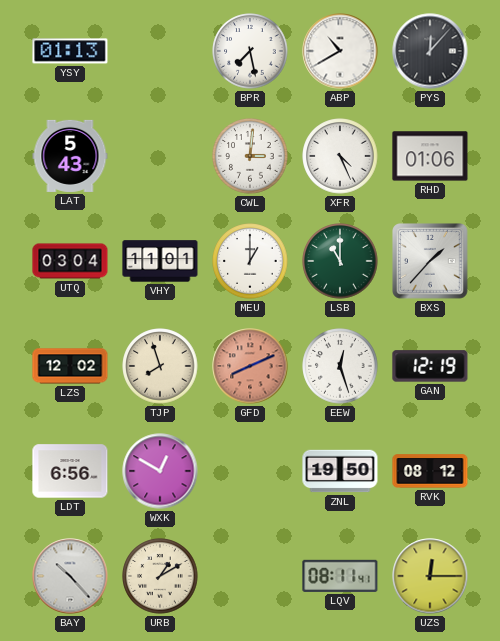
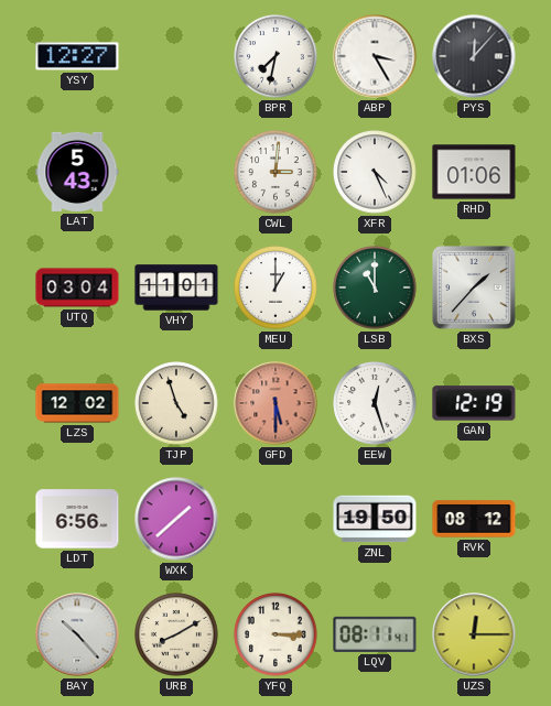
YSY: 01:13 -> 12:27 (77, 56)
BPR: 7:28 -> 7:32 (275, 56)
ABP: 10:40 -> 3:25 (375, 56)
TJP: 7:57 -> 4:57 (176, 403)
GFD: 8:11 -> 5:30 (275, 403)
WXK: 12:50 -> 1:38 (176, 519)
URB: 1:10 -> 8:10 (176, 634)
YFQ: none -> 3:15 (275, 634)
